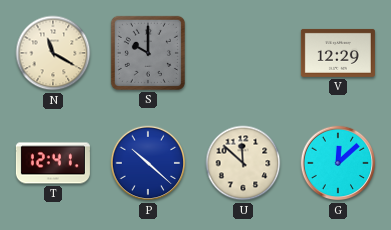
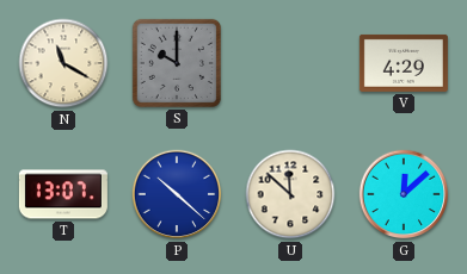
V: 12:29 -> 4:29 (404, 63)
T: 12:41 -> 13:07 (63, 194)
